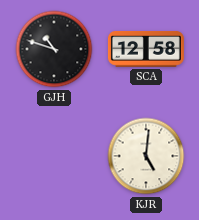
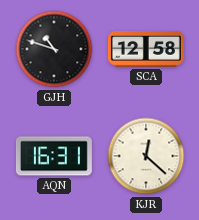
AQN: none -> 16:31 (54, 156)
KJR: 5:01 -> 12:22 (146, 156)
